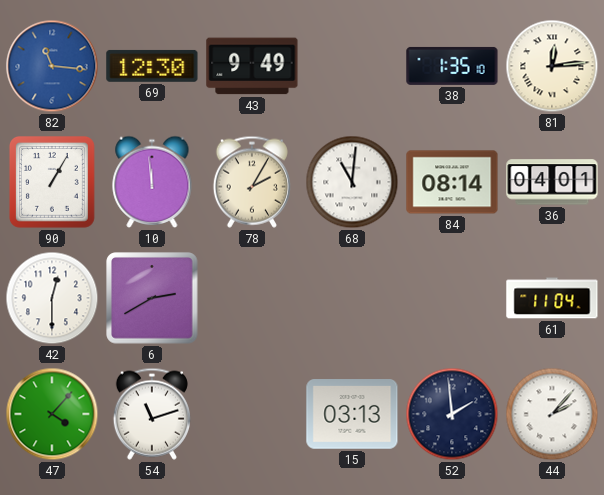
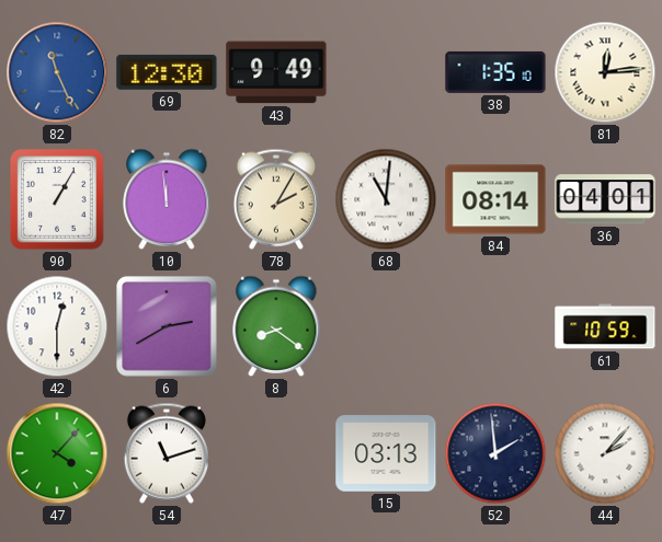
82: 11:16 -> 11:26 (57, 72)
8: none -> 8:21 (276, 326)
61: 11:04 -> 10:59 (605, 326)
